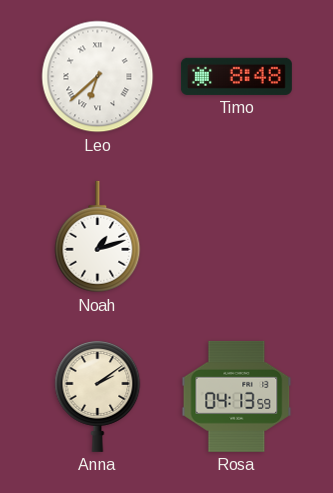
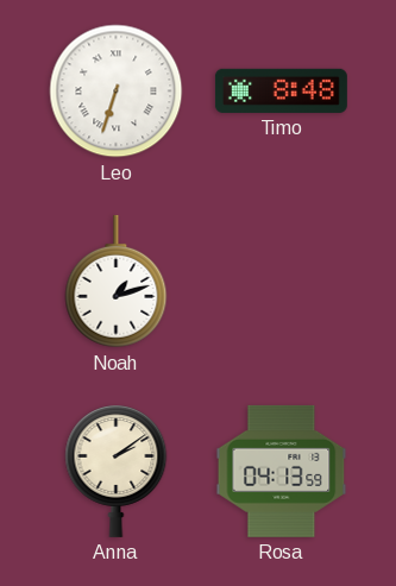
Leo: 6:38 -> 6:33 (117, 92)
